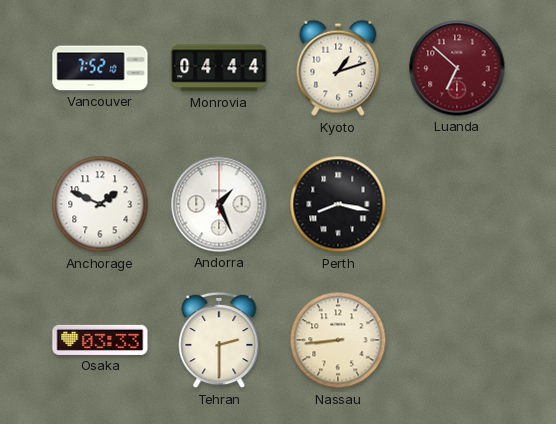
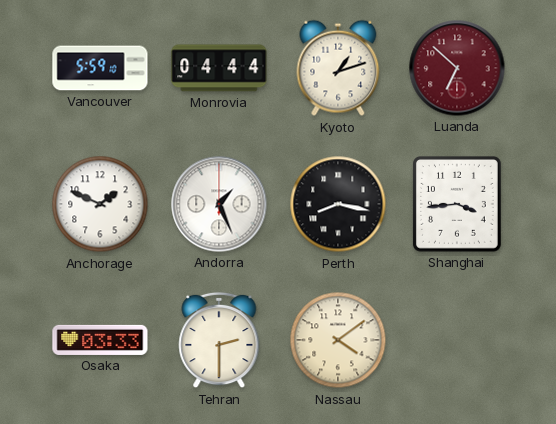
Vancouver: 7:52 -> 5:59 (100, 68)
Shanghai: none -> 3:44 (457, 205)
Nassau: 8:44 -> 4:09 (338, 340)
